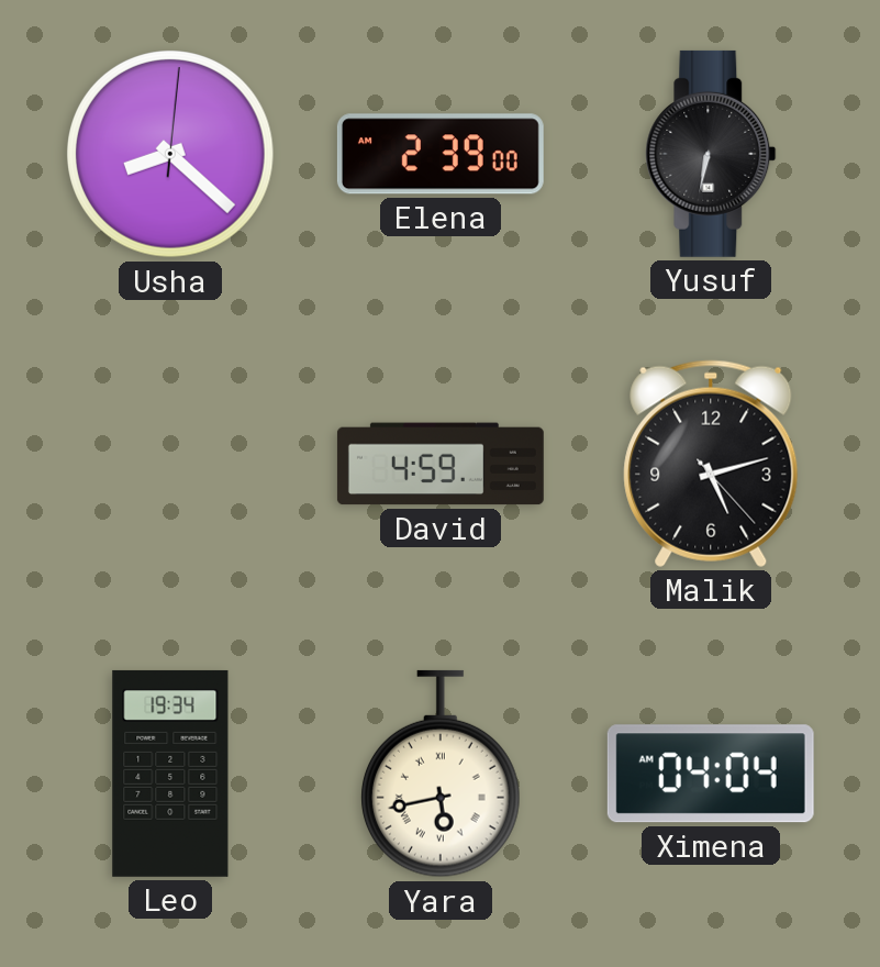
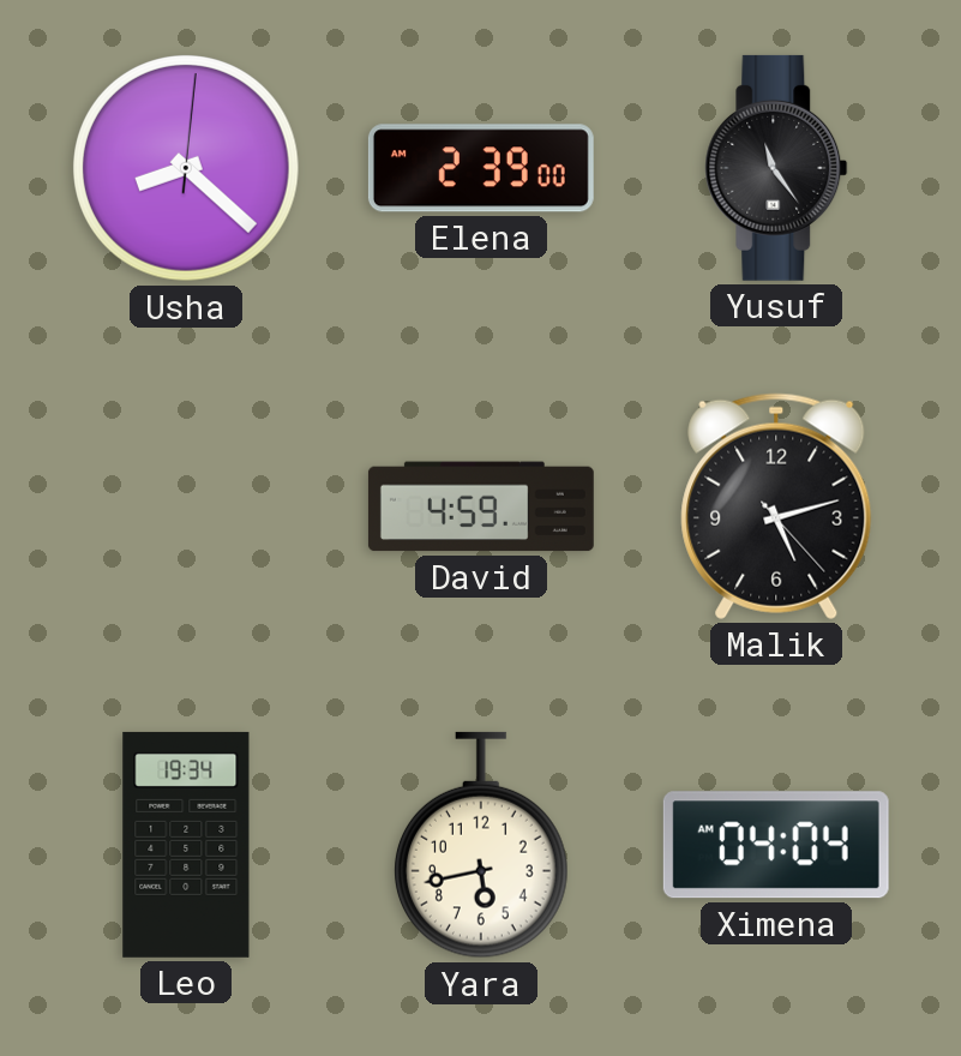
Yusuf: 6:32 -> 11:24 (776, 168)
Yara numerals: Roman -> Arabic (481, 845)
